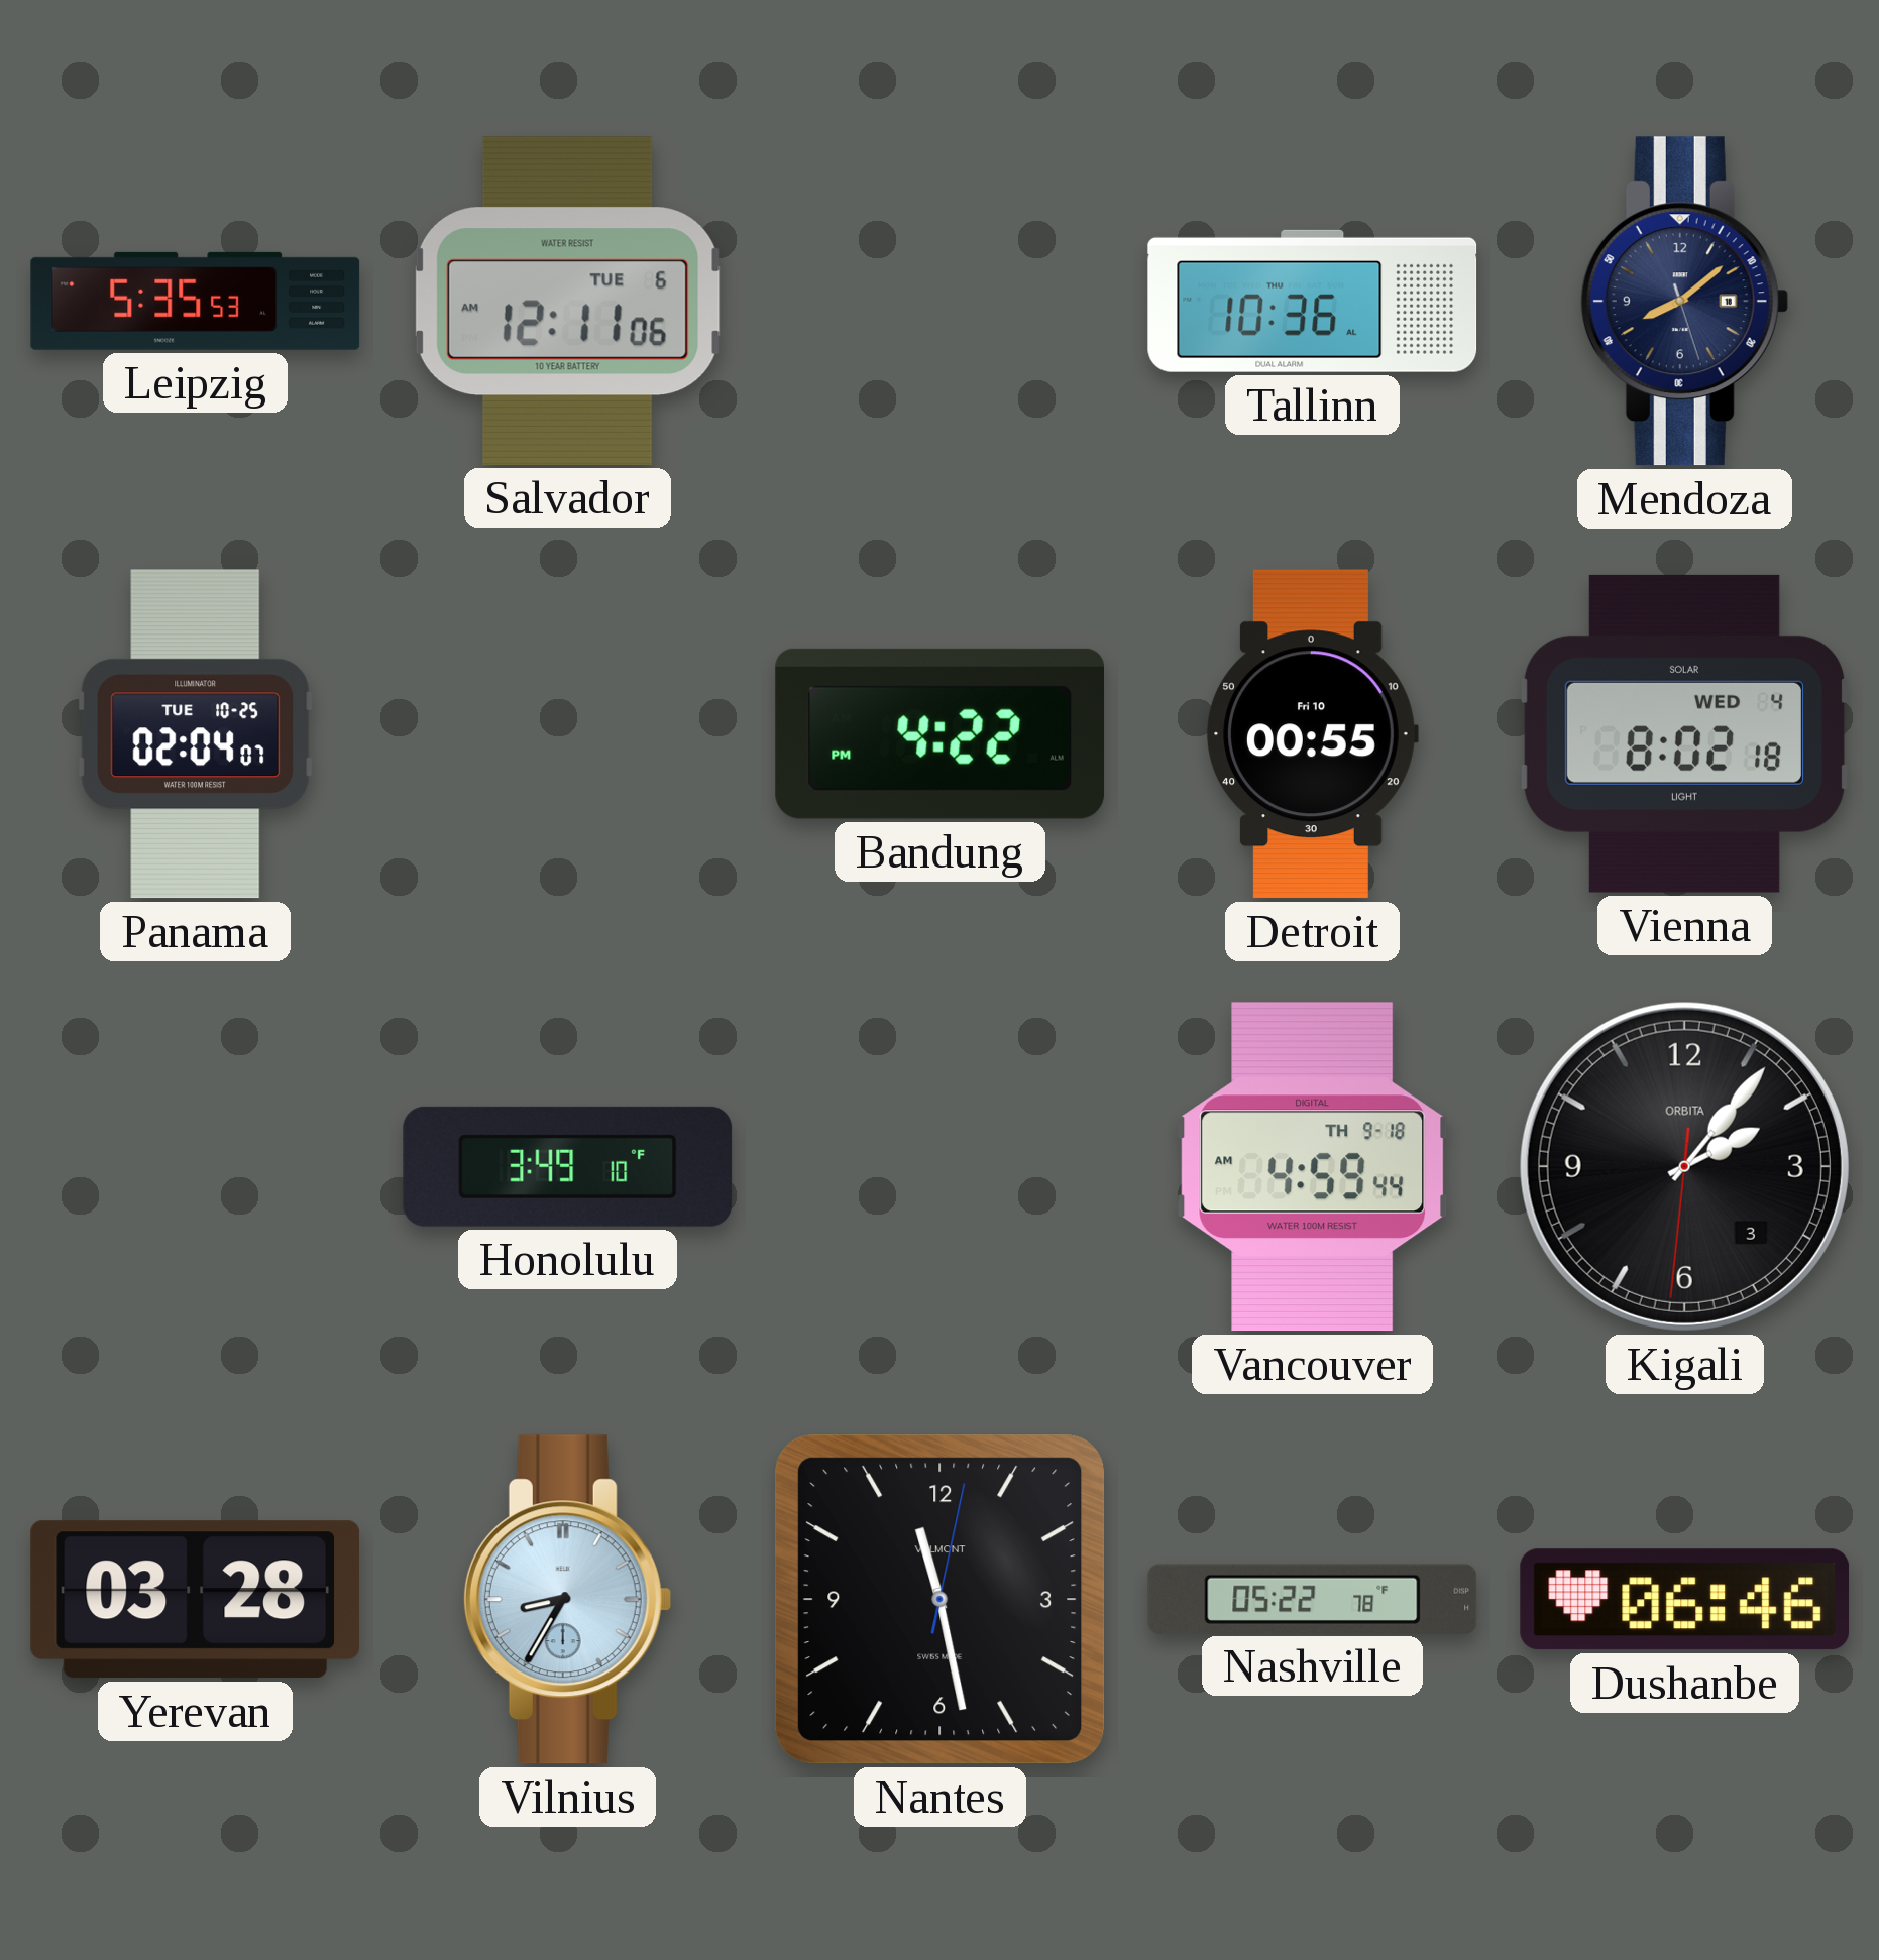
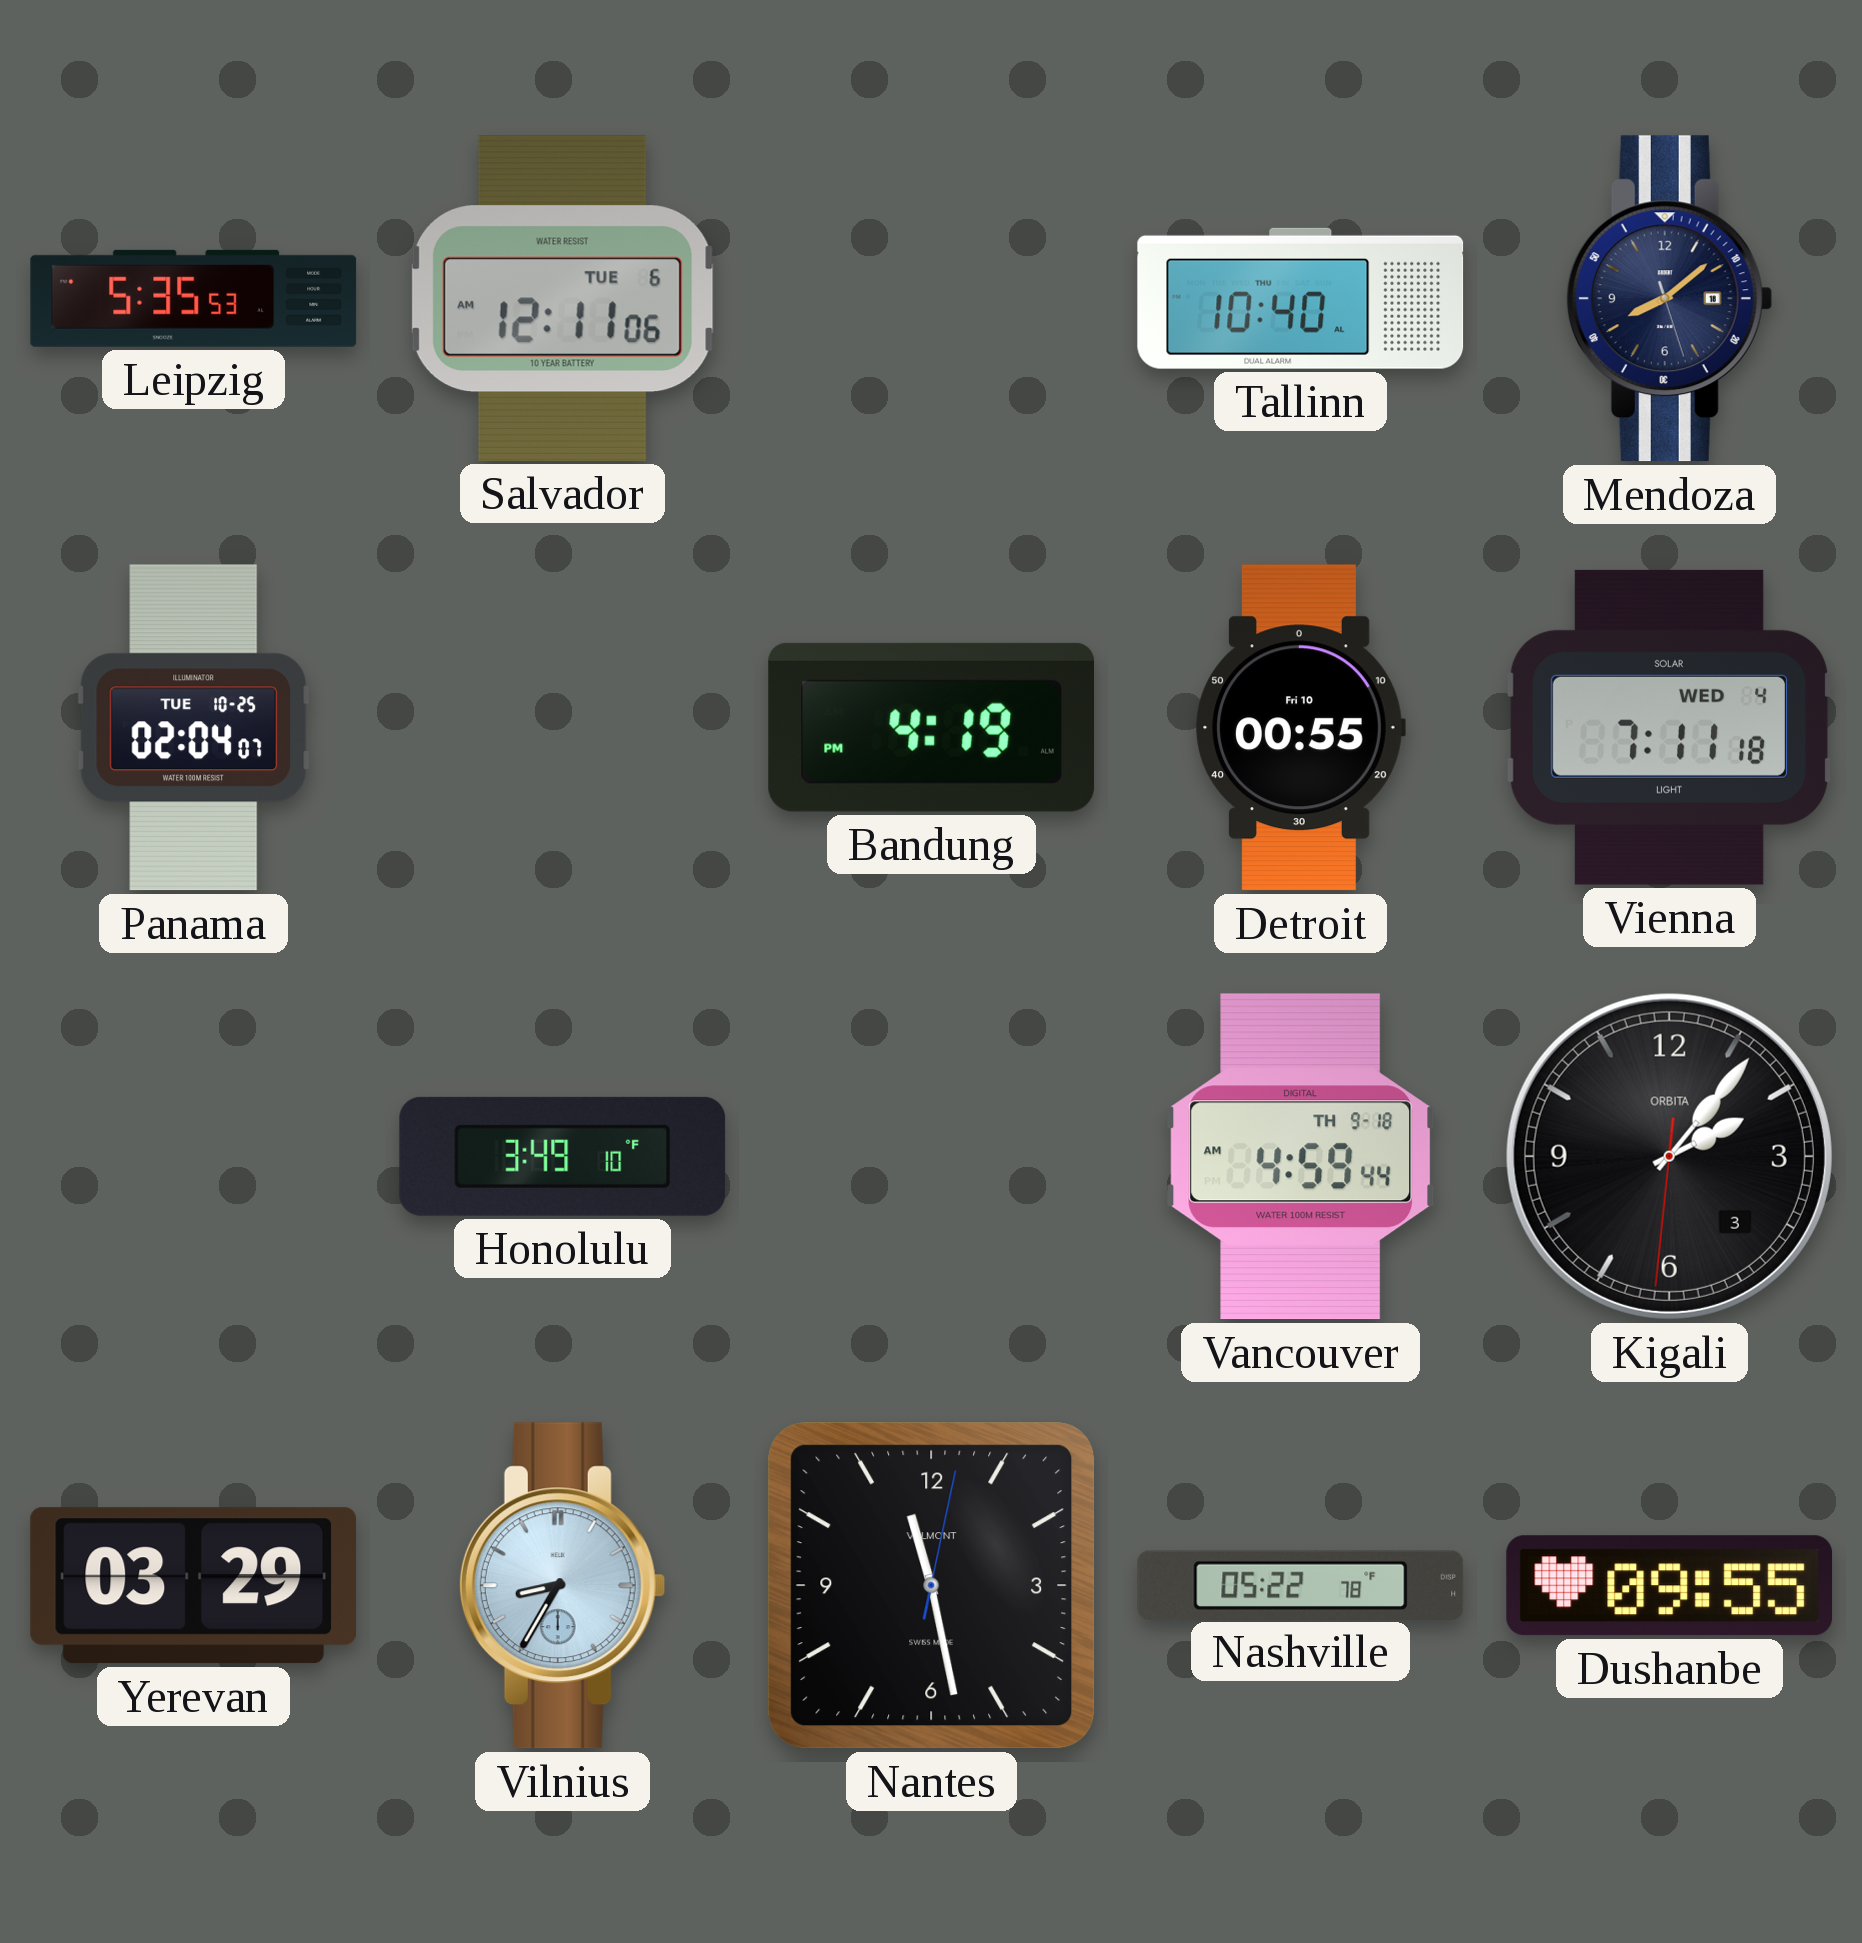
Tallinn: 10:36 -> 10:40 (1301, 298)
Bandung: 4:22 -> 4:19 (931, 727)
Vienna: 8:02 -> 7:11 (1669, 727)
Yerevan: 03:28 -> 03:29 (193, 1586)
Dushanbe: 06:46 -> 09:55 (1670, 1586)
